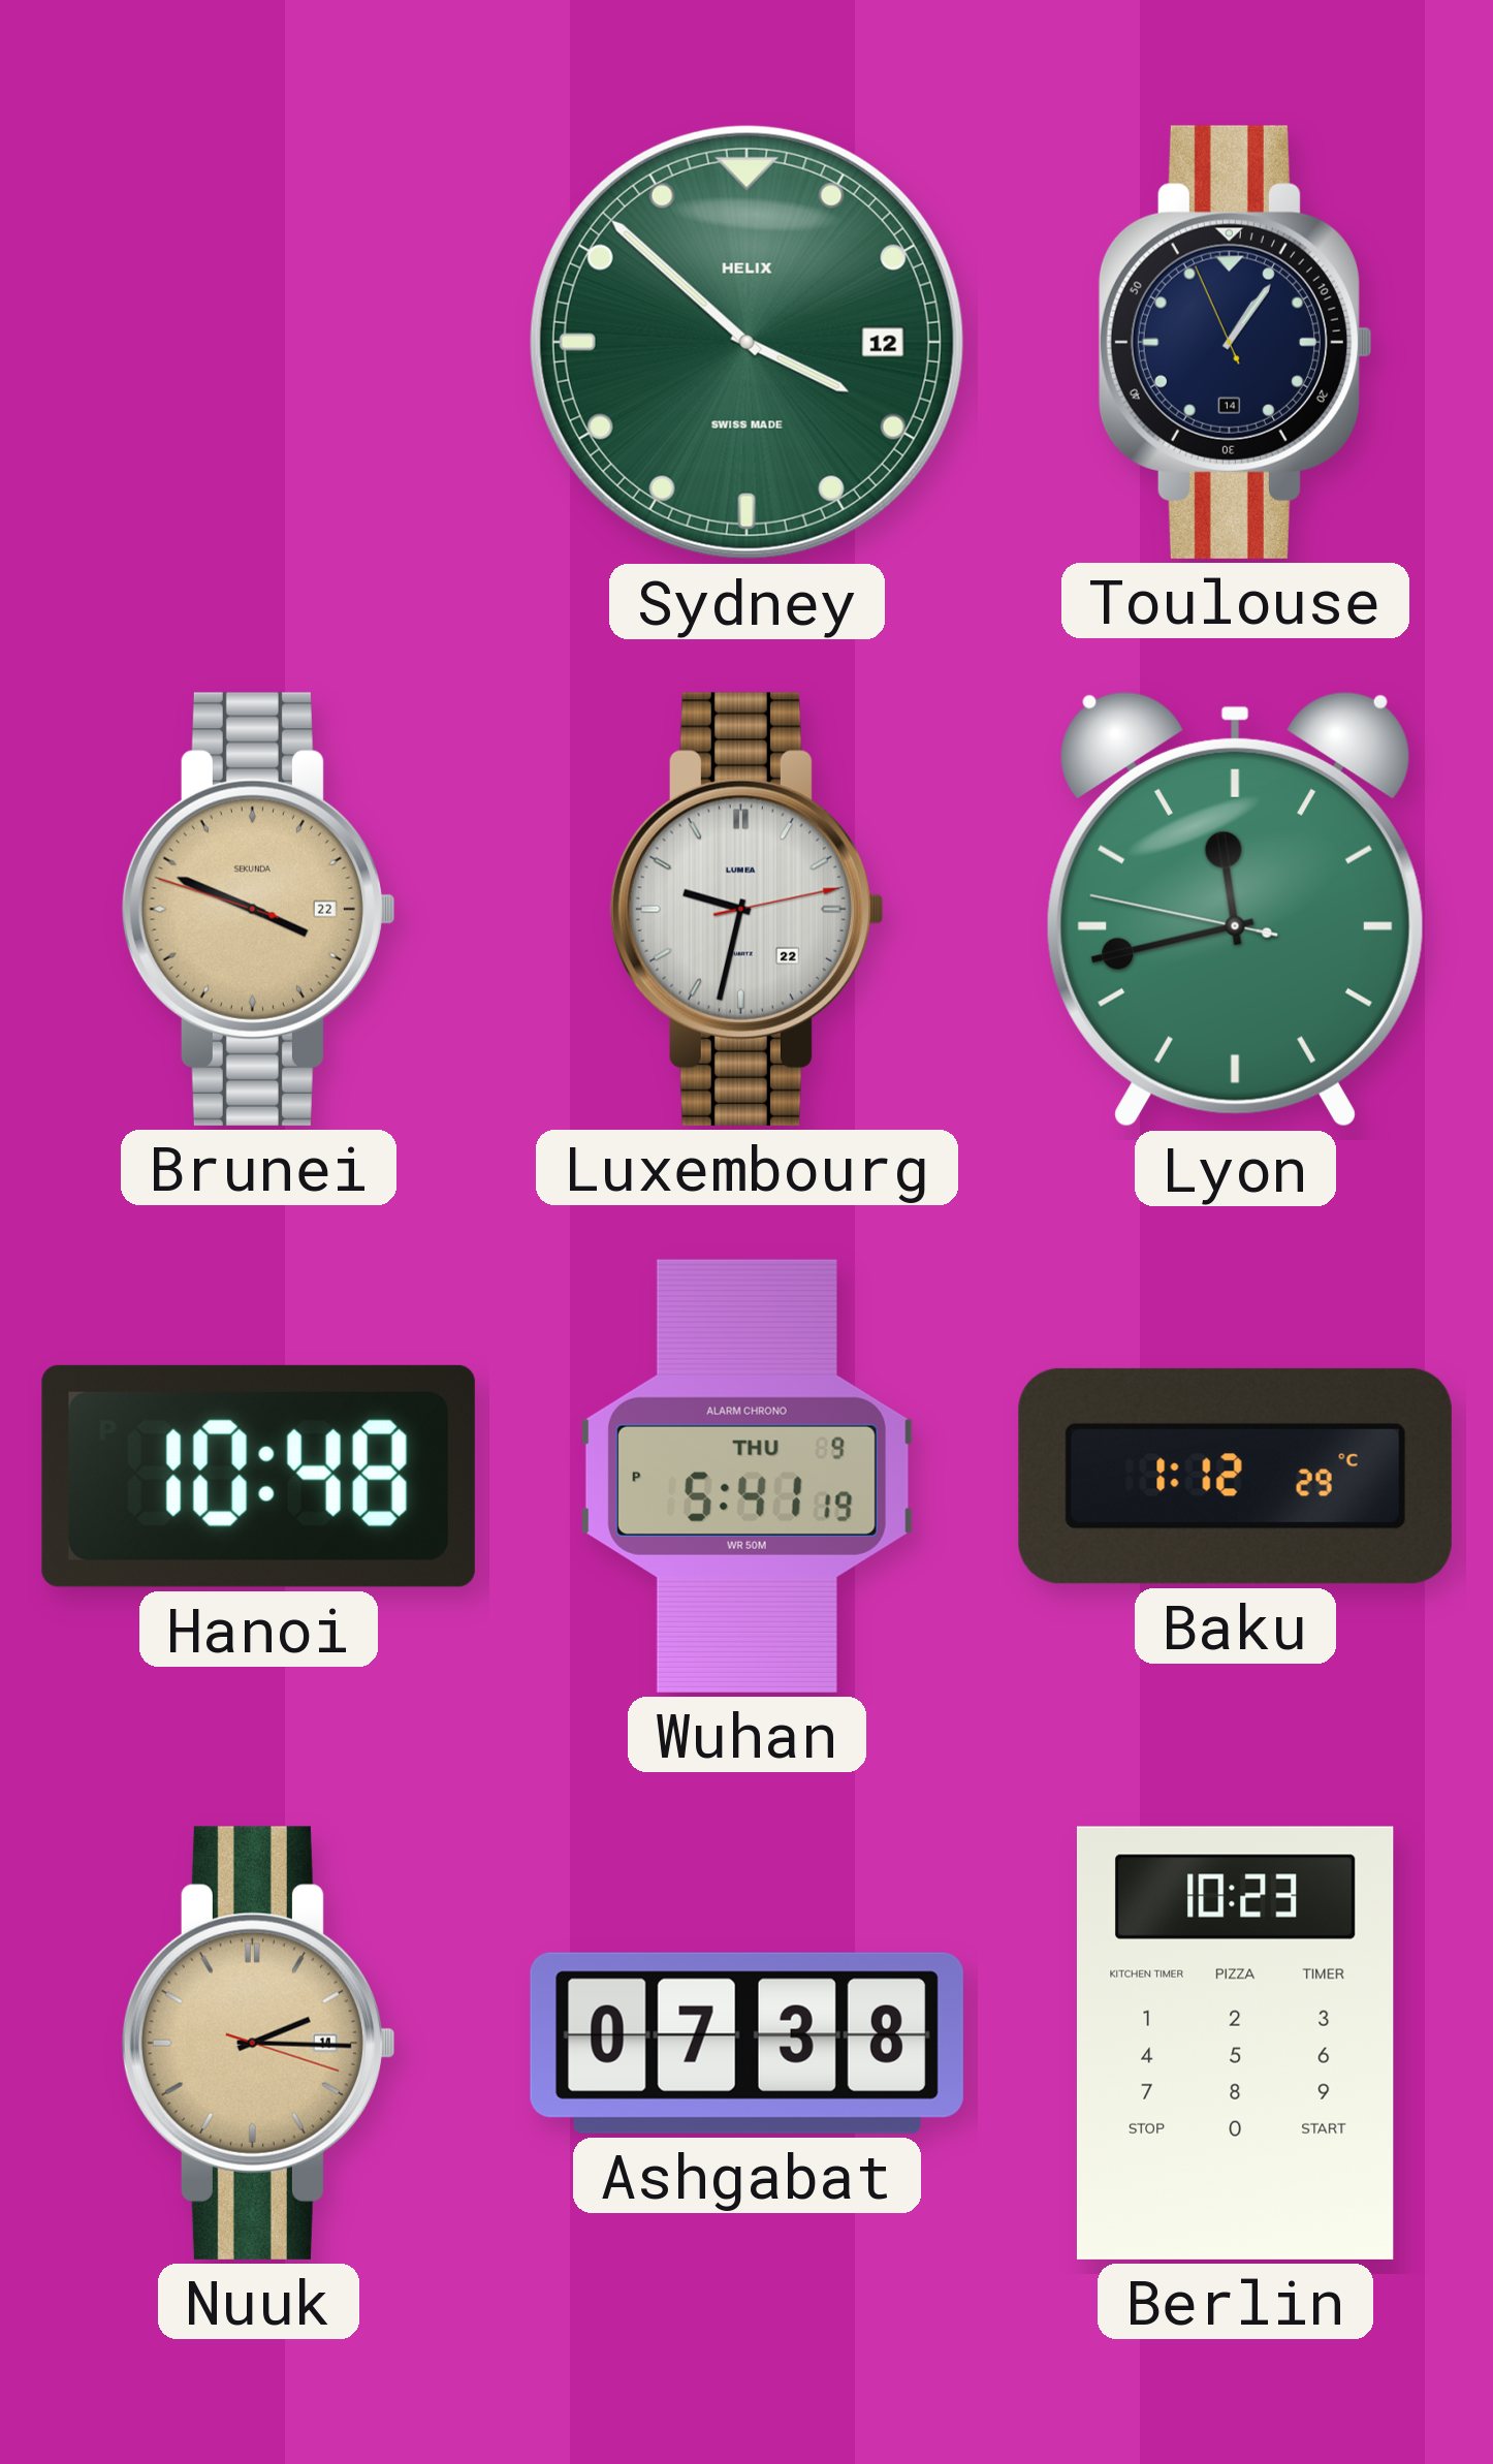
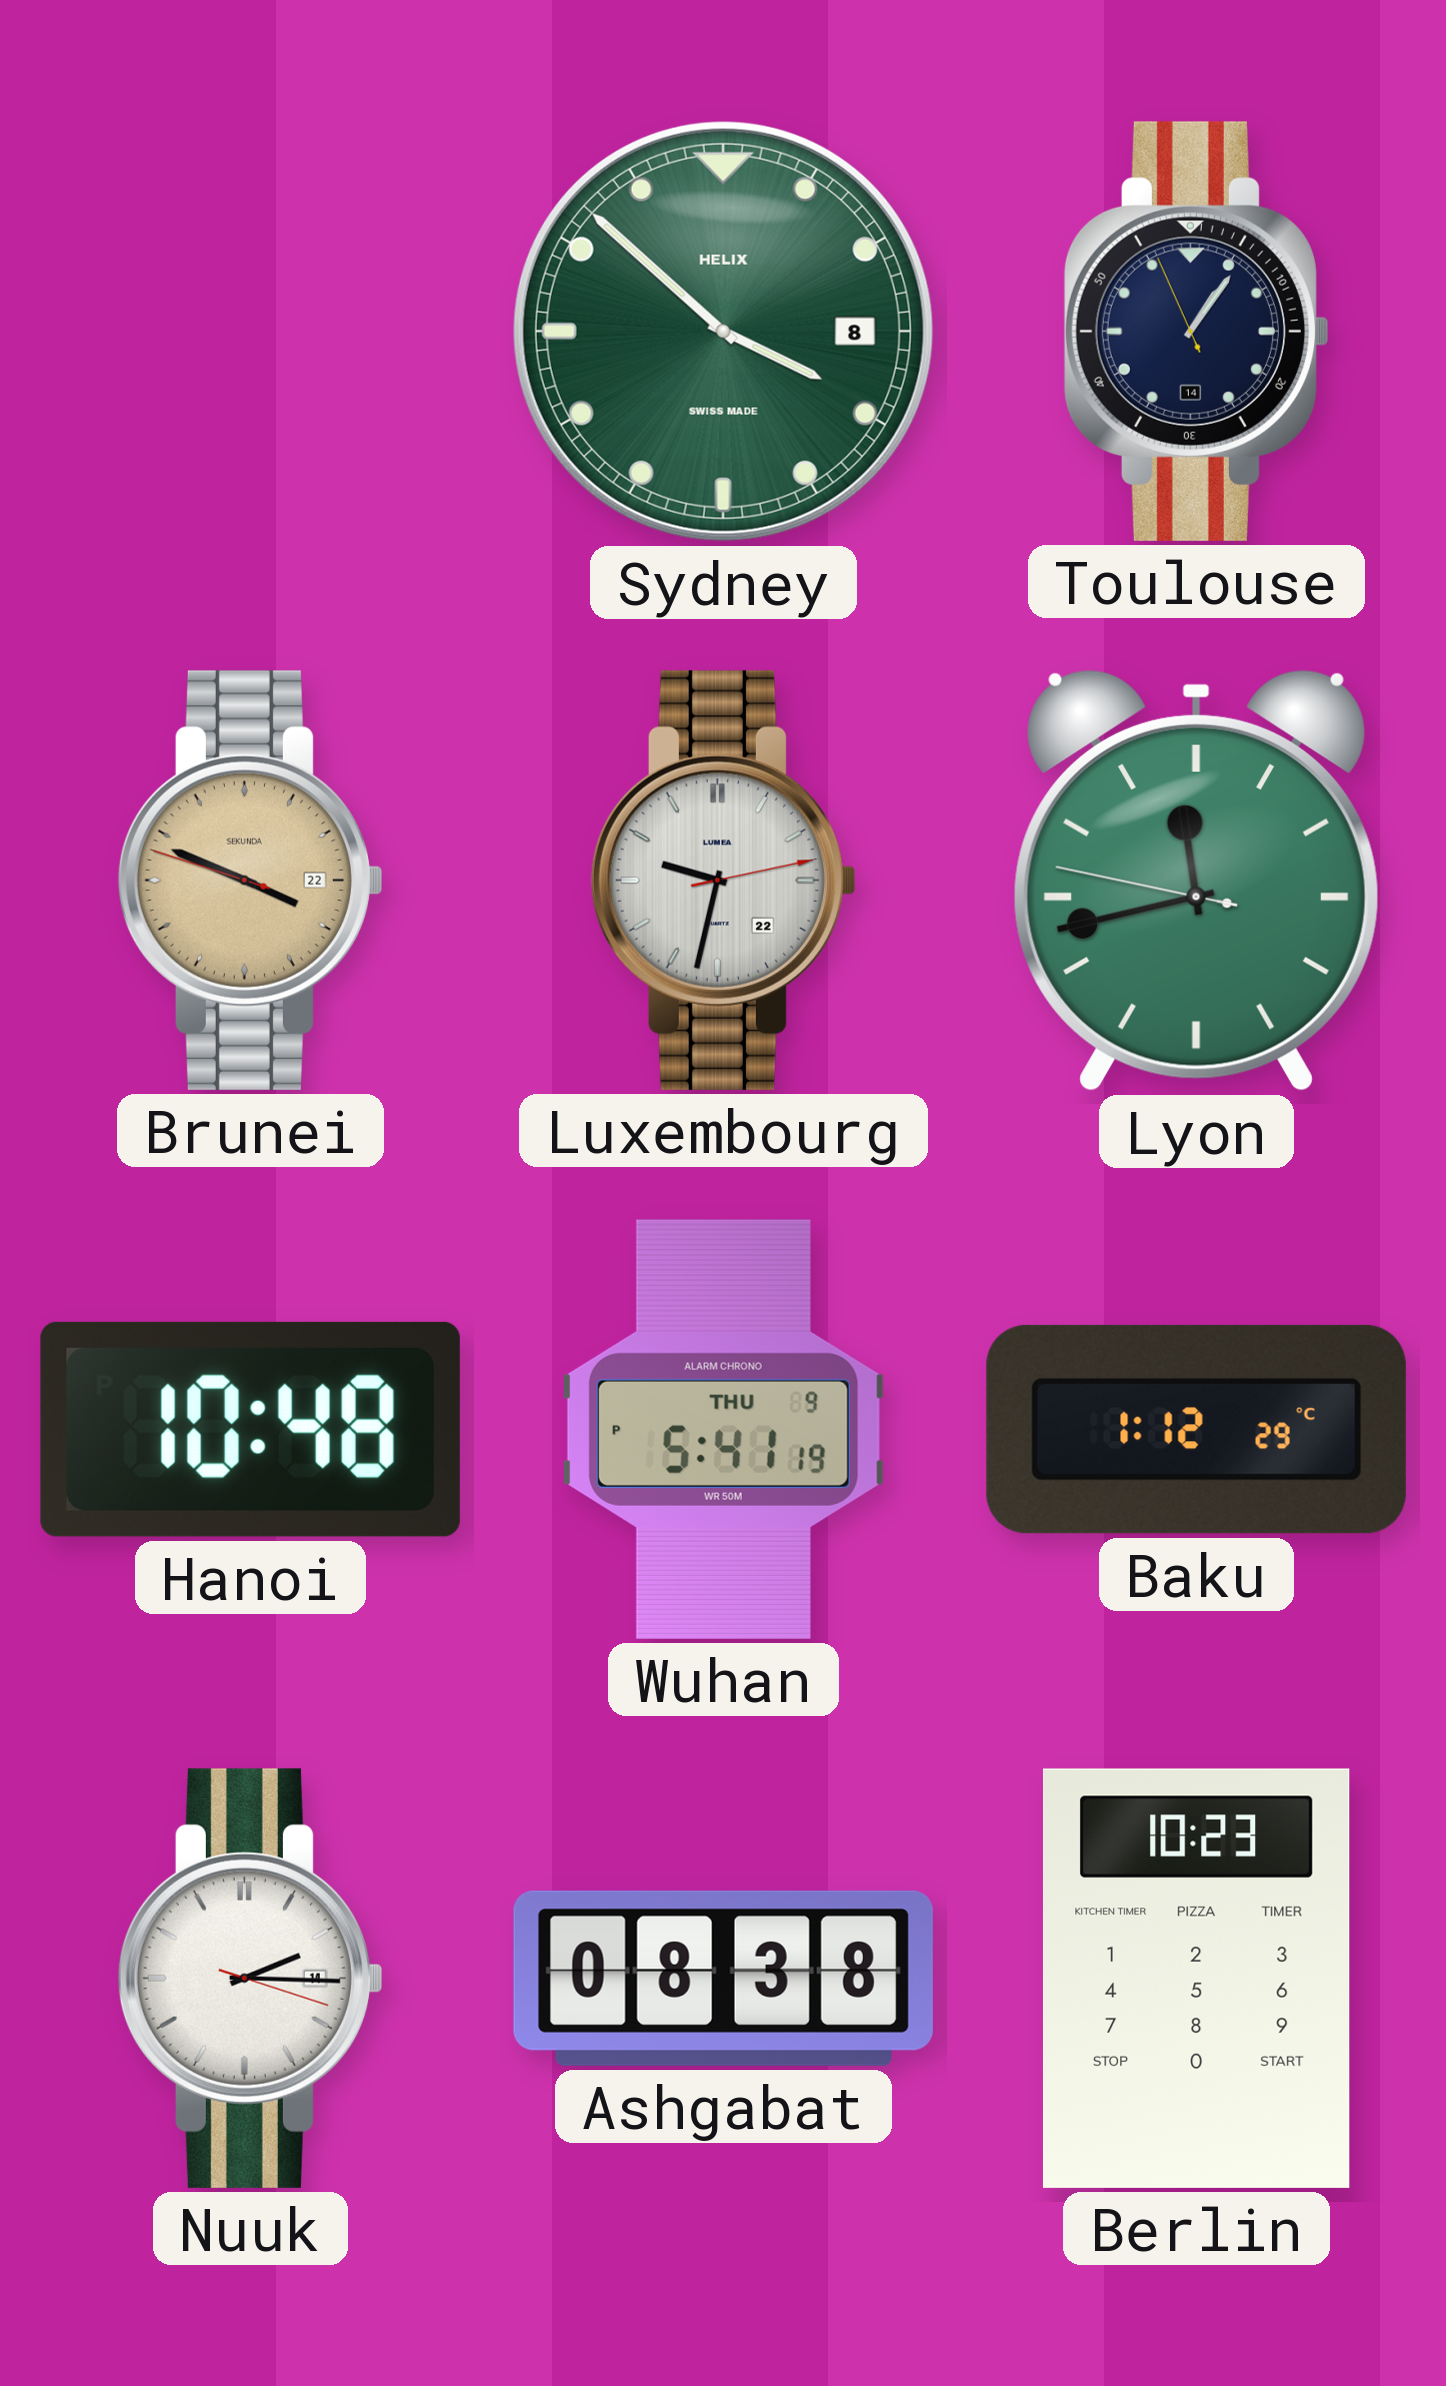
Sydney date: 12 -> 8 (723, 331)
Nuuk dial: champagne -> white (249, 1978)
Ashgabat: 07:38 -> 08:38 (723, 1978)
